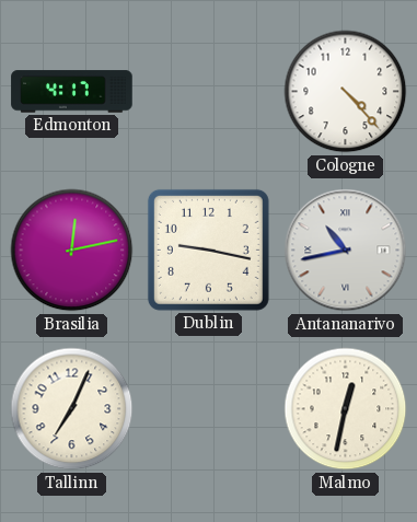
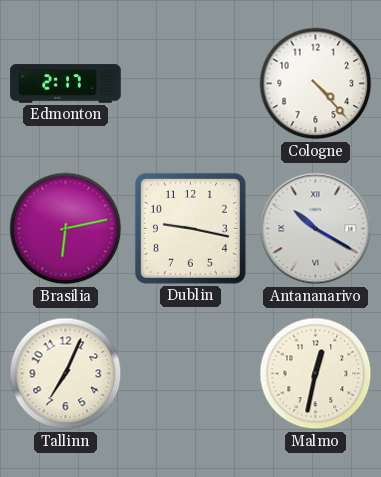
Edmonton: 4:17 -> 2:17 (66, 84)
Brasilia: 12:13 -> 6:13 (66, 229)
Antananarivo: 10:43 -> 10:20 (316, 229)
